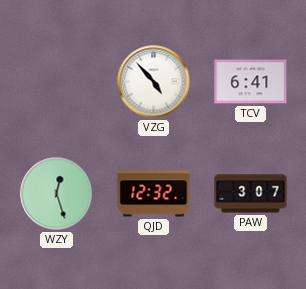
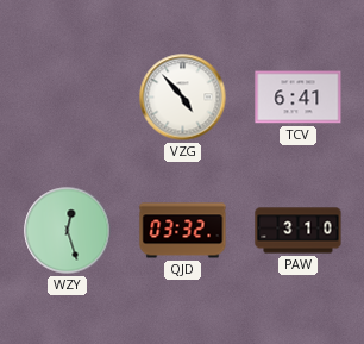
QJD: 12:32 -> 03:32 (183, 231)
PAW: 3:07 -> 3:10 (299, 231)
